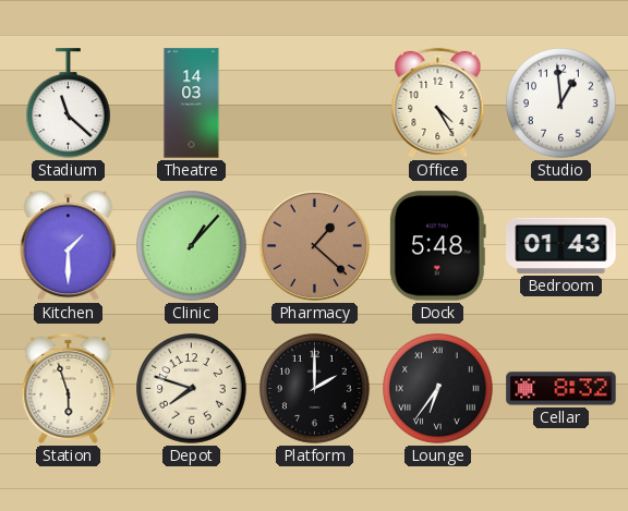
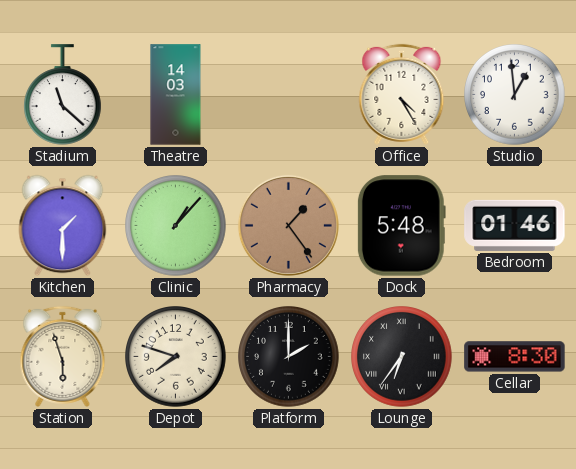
Pharmacy: 1:22 -> 1:24 (288, 225)
Bedroom: 01:43 -> 01:46 (515, 225)
Cellar: 8:32 -> 8:30 (515, 357)
